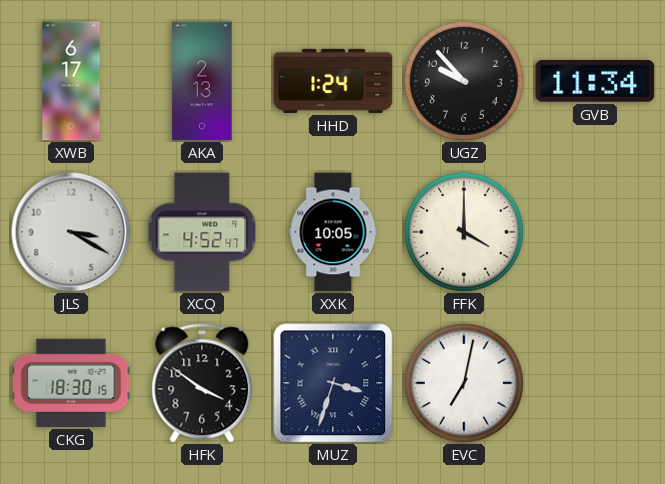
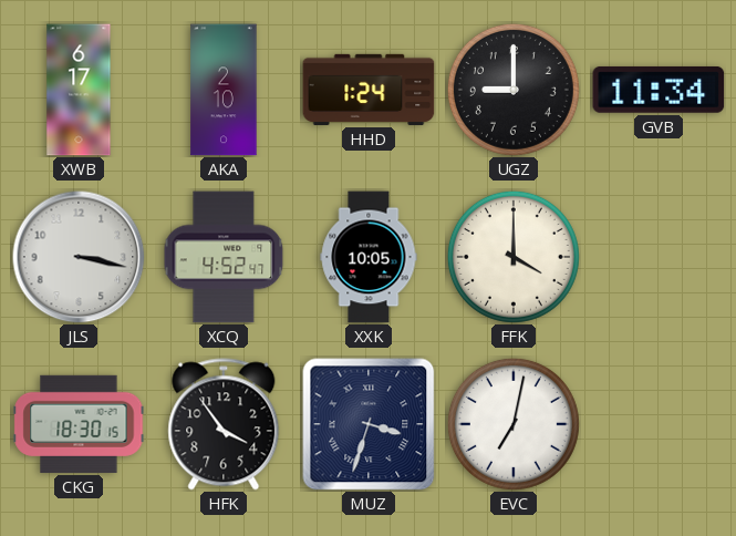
AKA: 2:13 -> 2:10 (224, 90)
UGZ: 9:53 -> 9:00 (514, 90)
JLS: 3:20 -> 3:17 (79, 257)
HFK: 3:51 -> 3:54 (224, 424)
